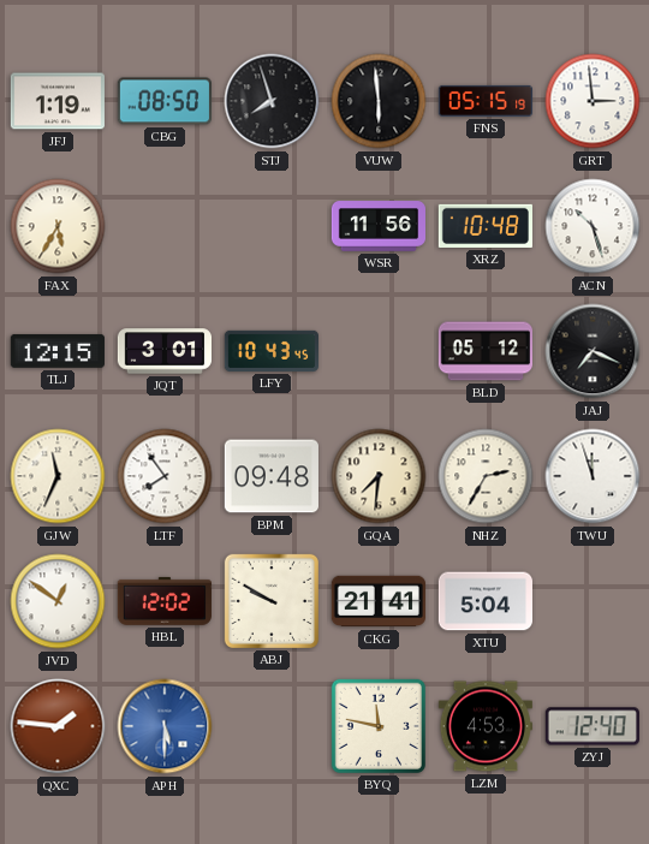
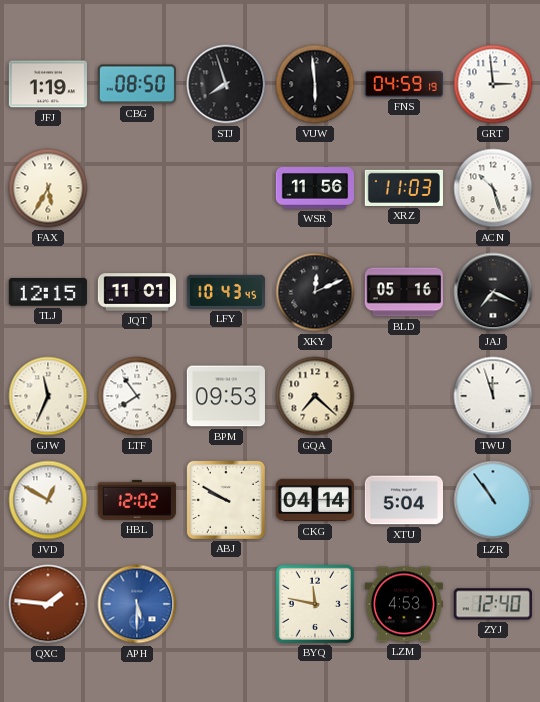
FNS: 05:15 -> 04:59 (403, 84)
XRZ: 10:48 -> 11:03 (403, 188)
JQT: 3:01 -> 11:01 (136, 292)
XKY: none -> 12:11 (315, 292)
BLD: 05:12 -> 05:16 (403, 292)
BPM: 09:48 -> 09:53 (226, 396)
GQA: 7:31 -> 7:22 (315, 396)
NHZ: 2:35 -> none (486, 476)
JVD: 12:51 -> 12:50 (48, 500)
CKG: 21:41 -> 04:14 (314, 500)
LZR: none -> 10:54 (493, 500)
